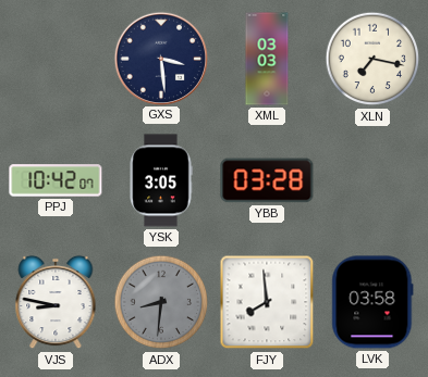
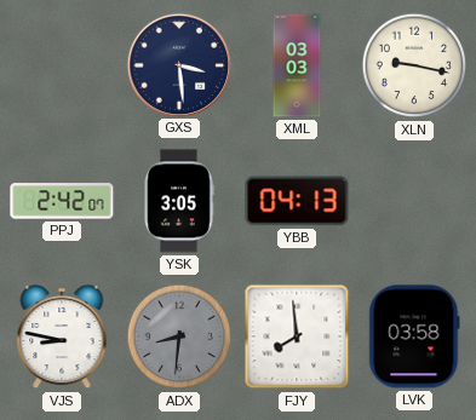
XLN: 7:17 -> 9:17 (414, 65)
PPJ: 10:42 -> 2:42 (62, 201)
YBB: 03:28 -> 04:13 (297, 201)
